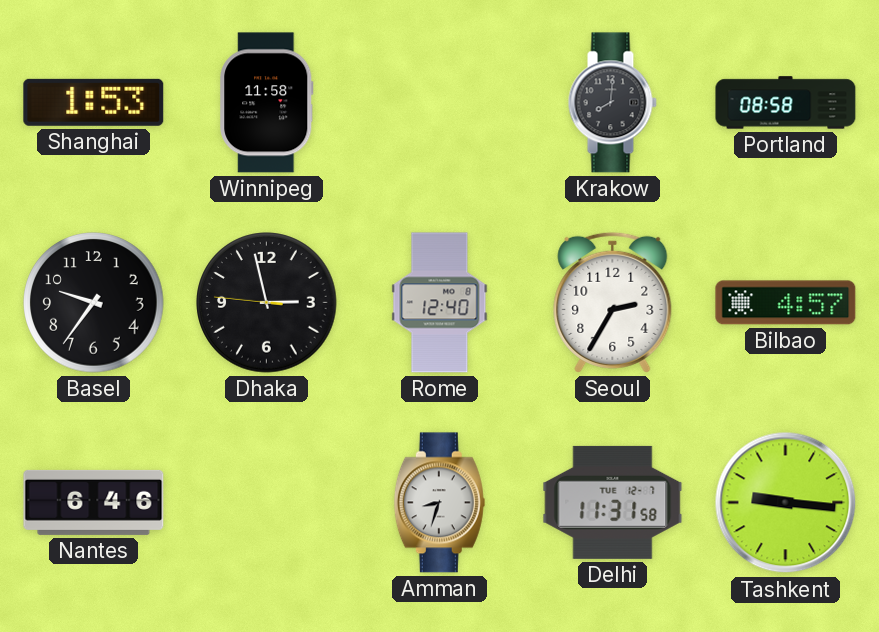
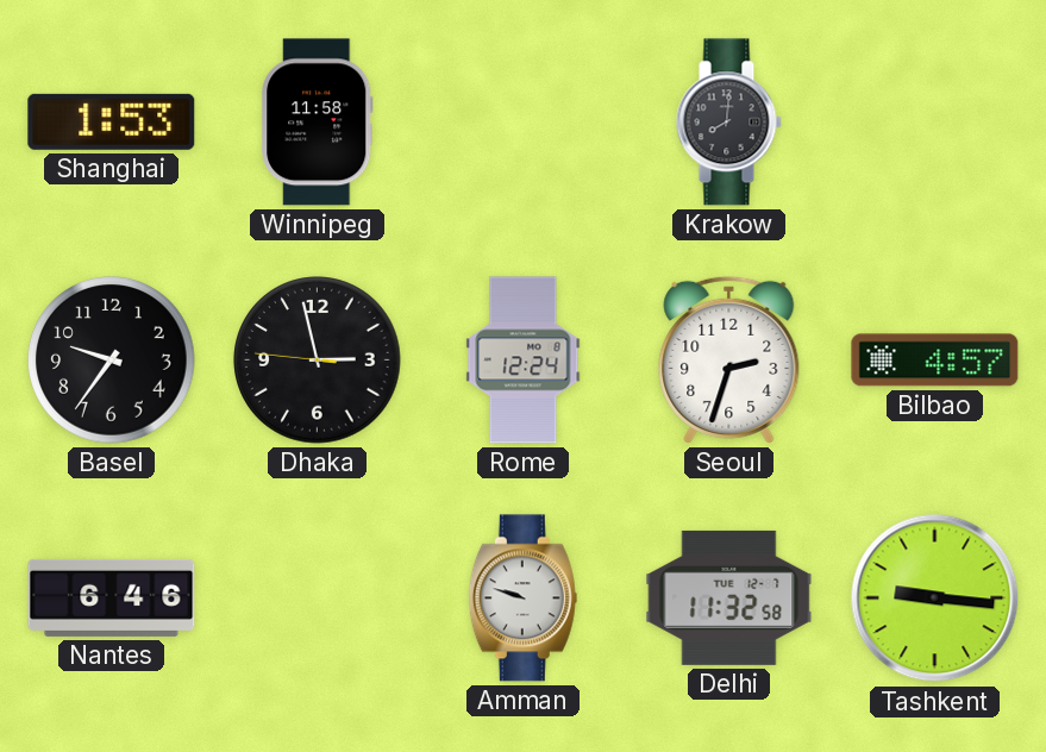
Portland: 08:58 -> none (786, 103)
Rome: 12:40 -> 12:24 (524, 361)
Seoul: 2:35 -> 2:33 (729, 359)
Amman: 8:33 -> 9:48 (522, 599)
Delhi: 11:31 -> 11:32 (729, 597)
